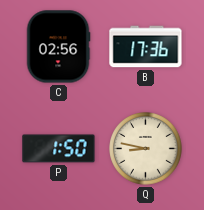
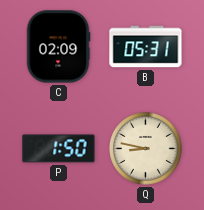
C: 02:56 -> 02:09 (58, 47)
B: 17:36 -> 05:31 (146, 47)
